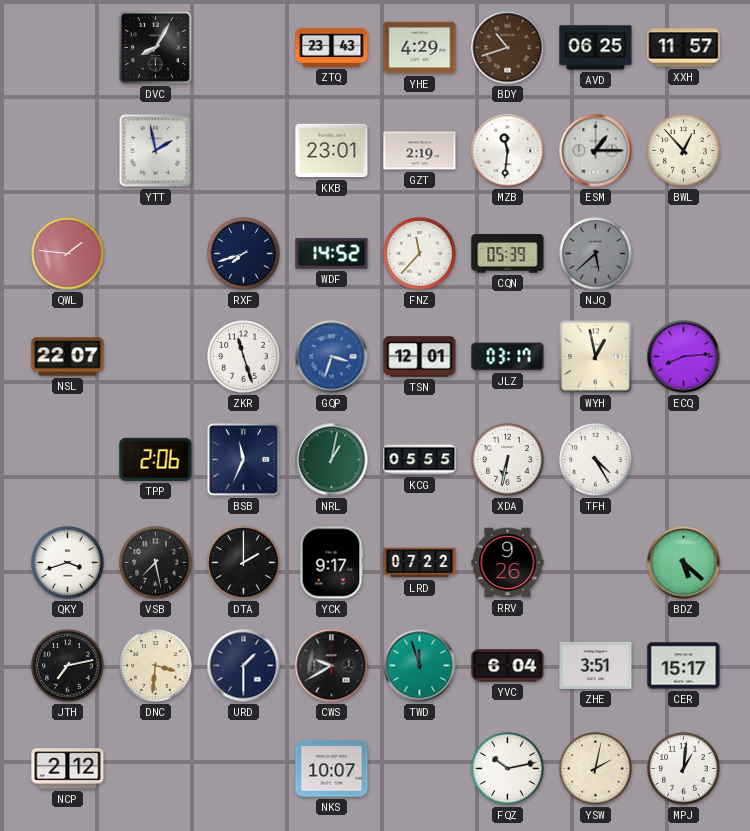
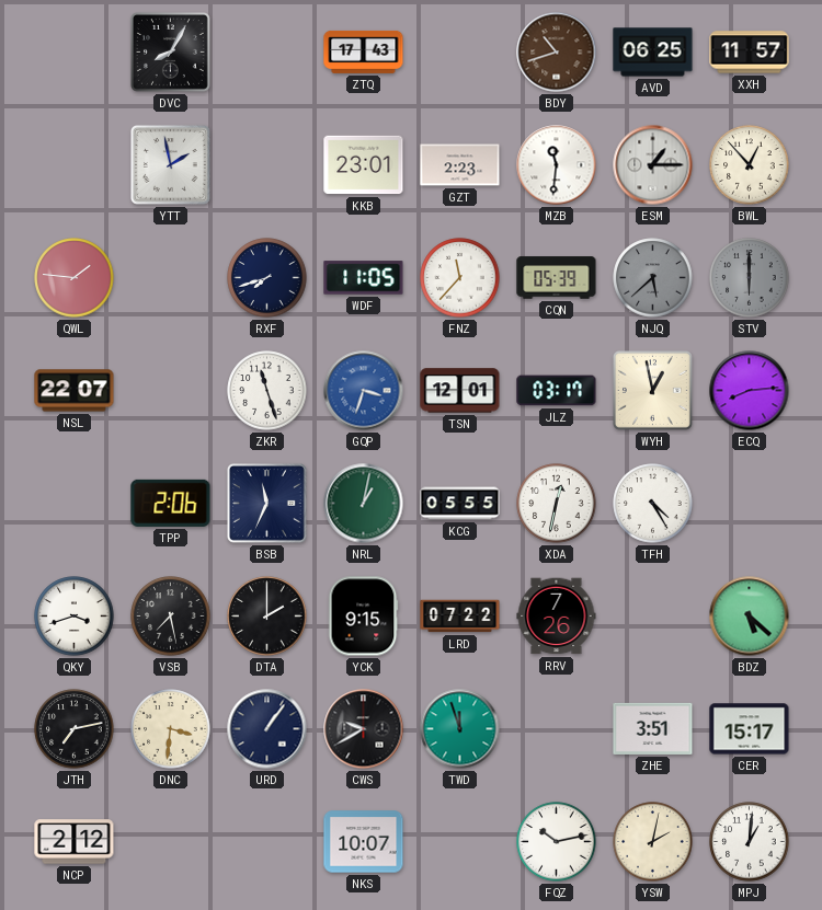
ZTQ: 23:43 -> 17:43 (364, 51)
YHE: 4:29 -> none (420, 48)
GZT: 2:19 -> 2:23 (460, 165)
WDF: 14:52 -> 11:05 (364, 278)
STV: none -> 6:00 (750, 278)
XDA: 6:32 -> 12:32 (557, 504)
YCK: 9:17 -> 9:15 (363, 617)
RRV: 9:26 -> 7:26 (557, 617)
URD: 1:30 -> 1:06 (267, 729)
YVC: 6:04 -> none (508, 666)
